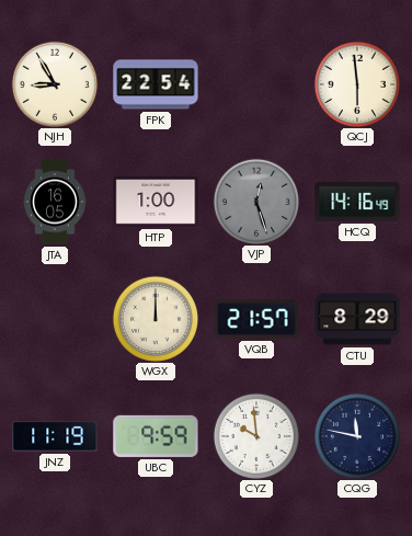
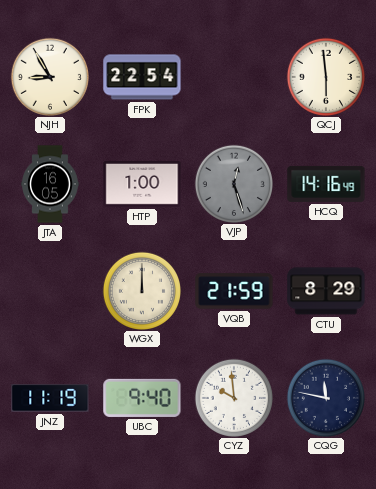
VQB: 21:57 -> 21:59 (234, 291)
UBC: 9:59 -> 9:40 (142, 398)
